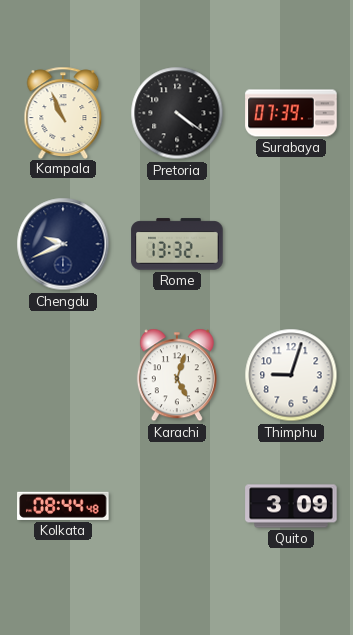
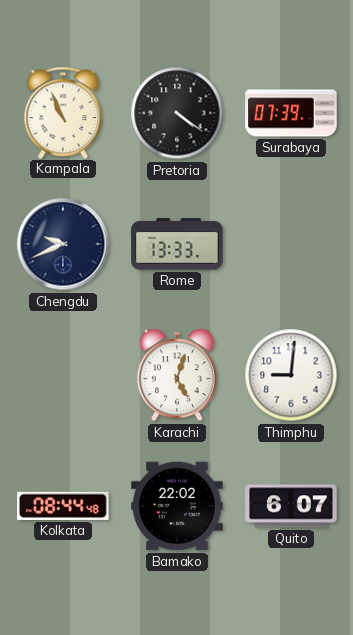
Rome: 13:32 -> 13:33 (177, 244)
Thimphu: 9:03 -> 9:01 (291, 375)
Bamako: none -> 22:02 (177, 506)
Quito: 3:09 -> 6:07 (291, 506)
